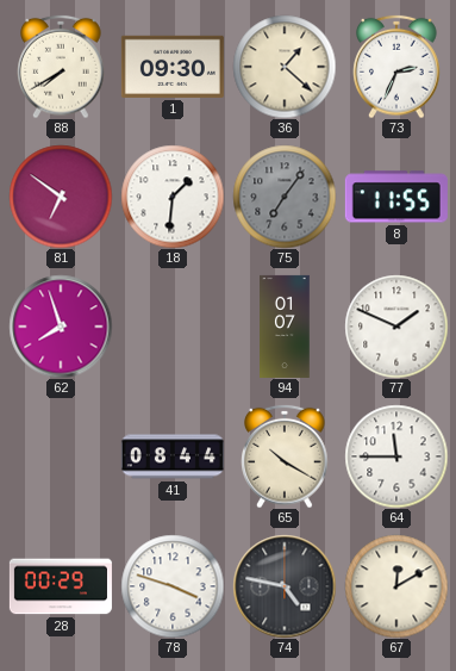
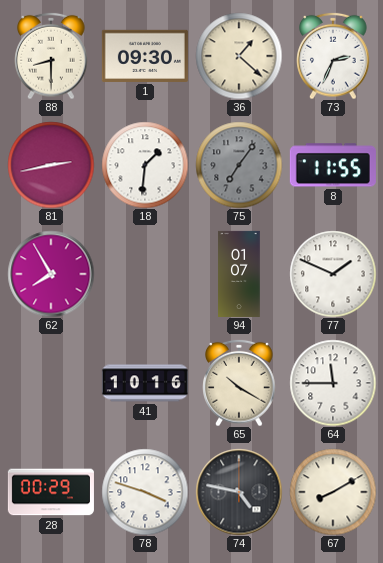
88: 7:40 -> 8:30 (51, 56)
81: 6:51 -> 2:43 (51, 165)
62: 7:57 -> 7:55 (51, 274)
41: 08:44 -> 10:16 (145, 383)
67: 12:10 -> 8:10 (333, 492)
